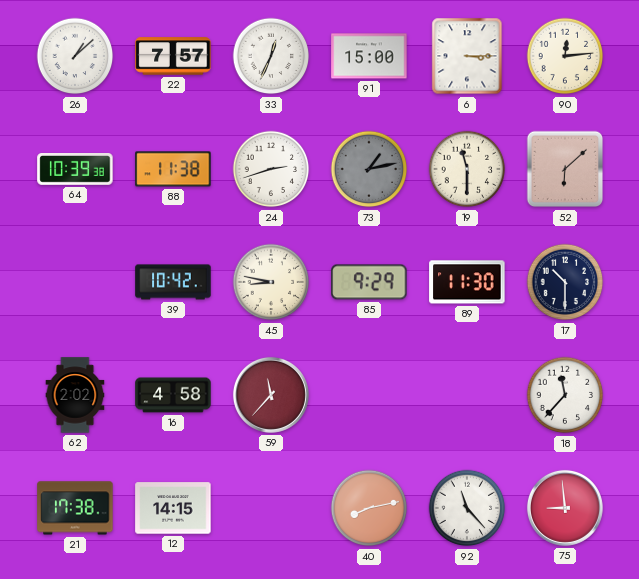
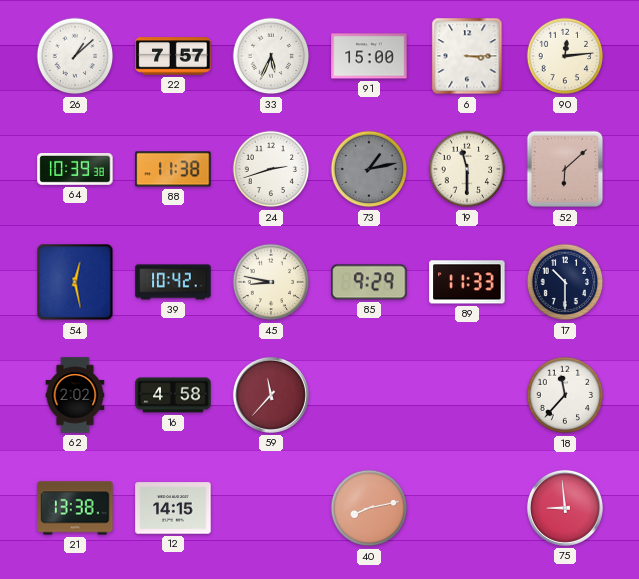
33: 12:34 -> 5:34 (271, 56)
54: none -> 12:28 (75, 282)
89: 11:30 -> 11:33 (467, 282)
21: 17:38 -> 13:38 (75, 508)
92: 11:23 -> none (467, 508)
